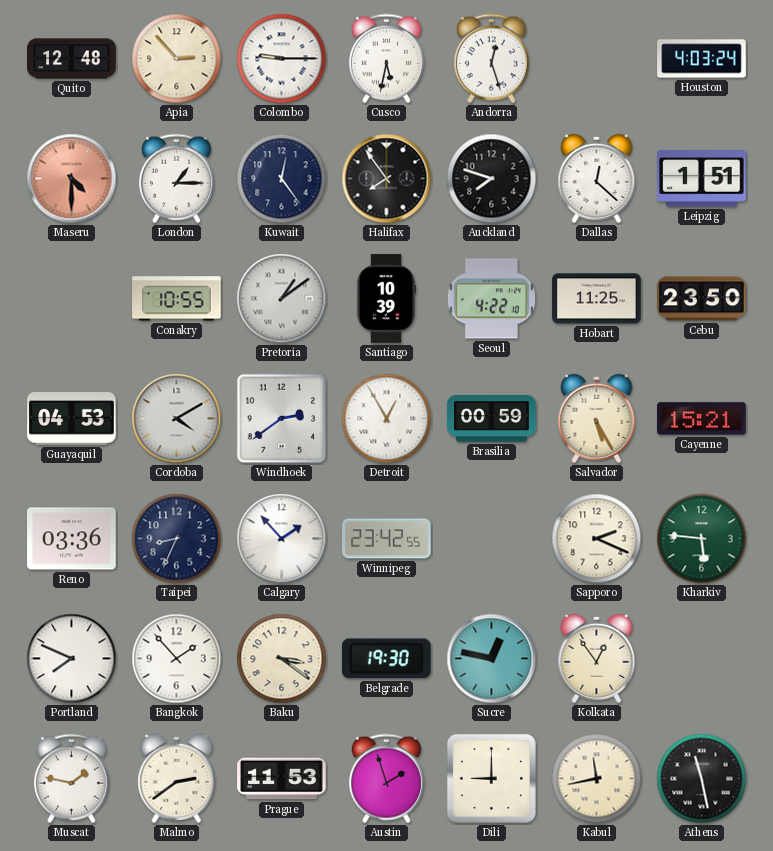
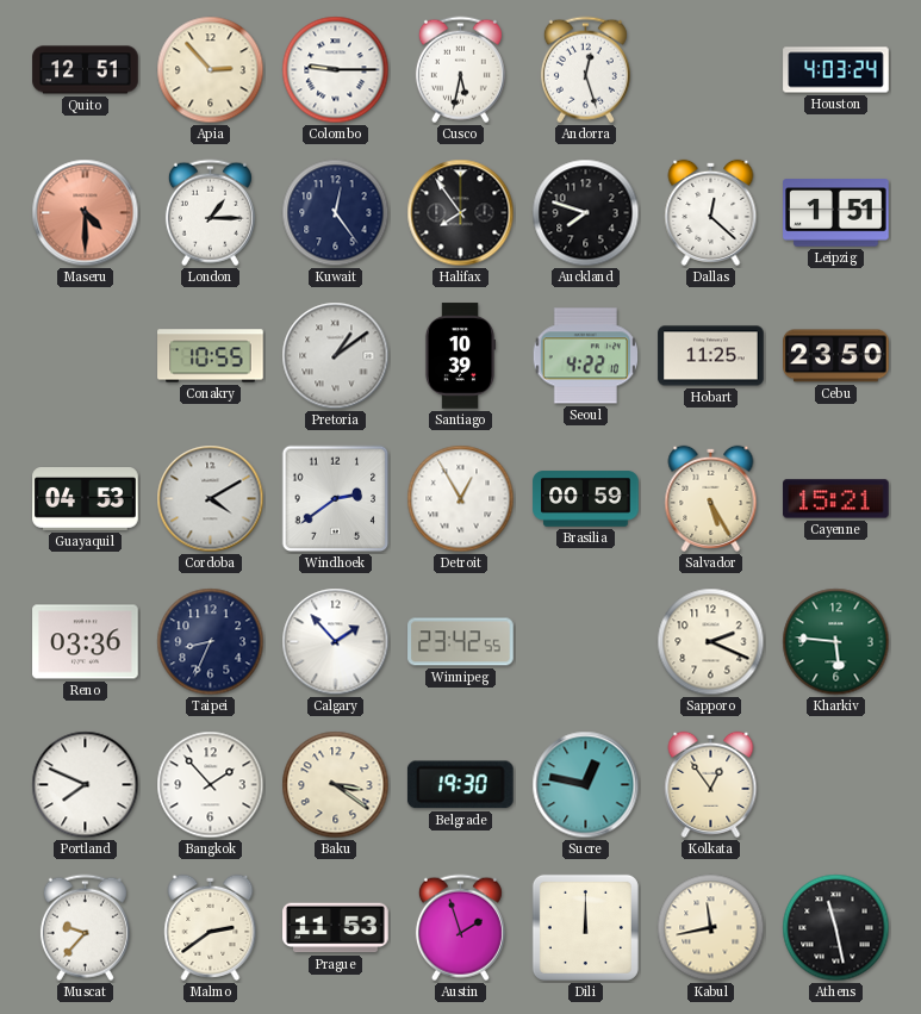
Quito: 12:48 -> 12:51 (86, 70)
Muscat: 1:47 -> 9:37 (85, 928)
Dili: 9:00 -> 12:00 (585, 927)
